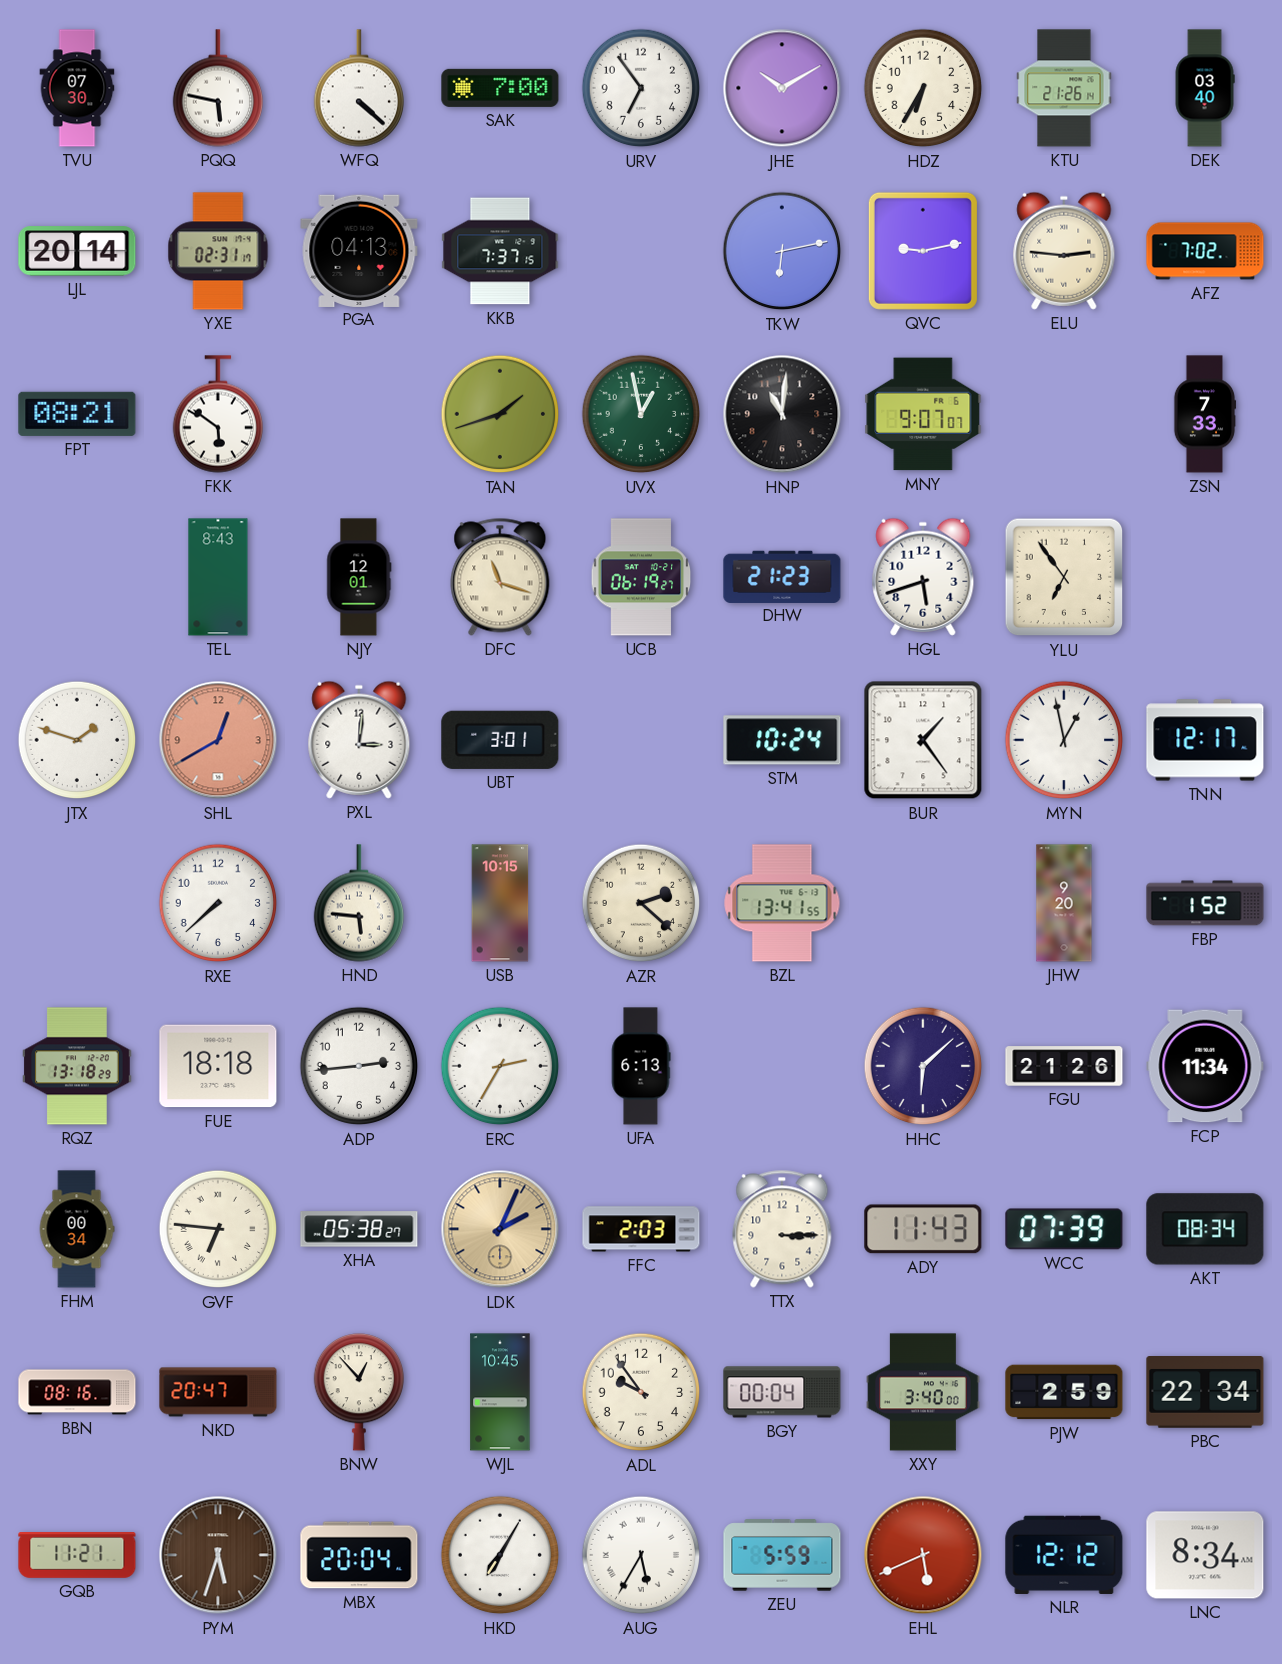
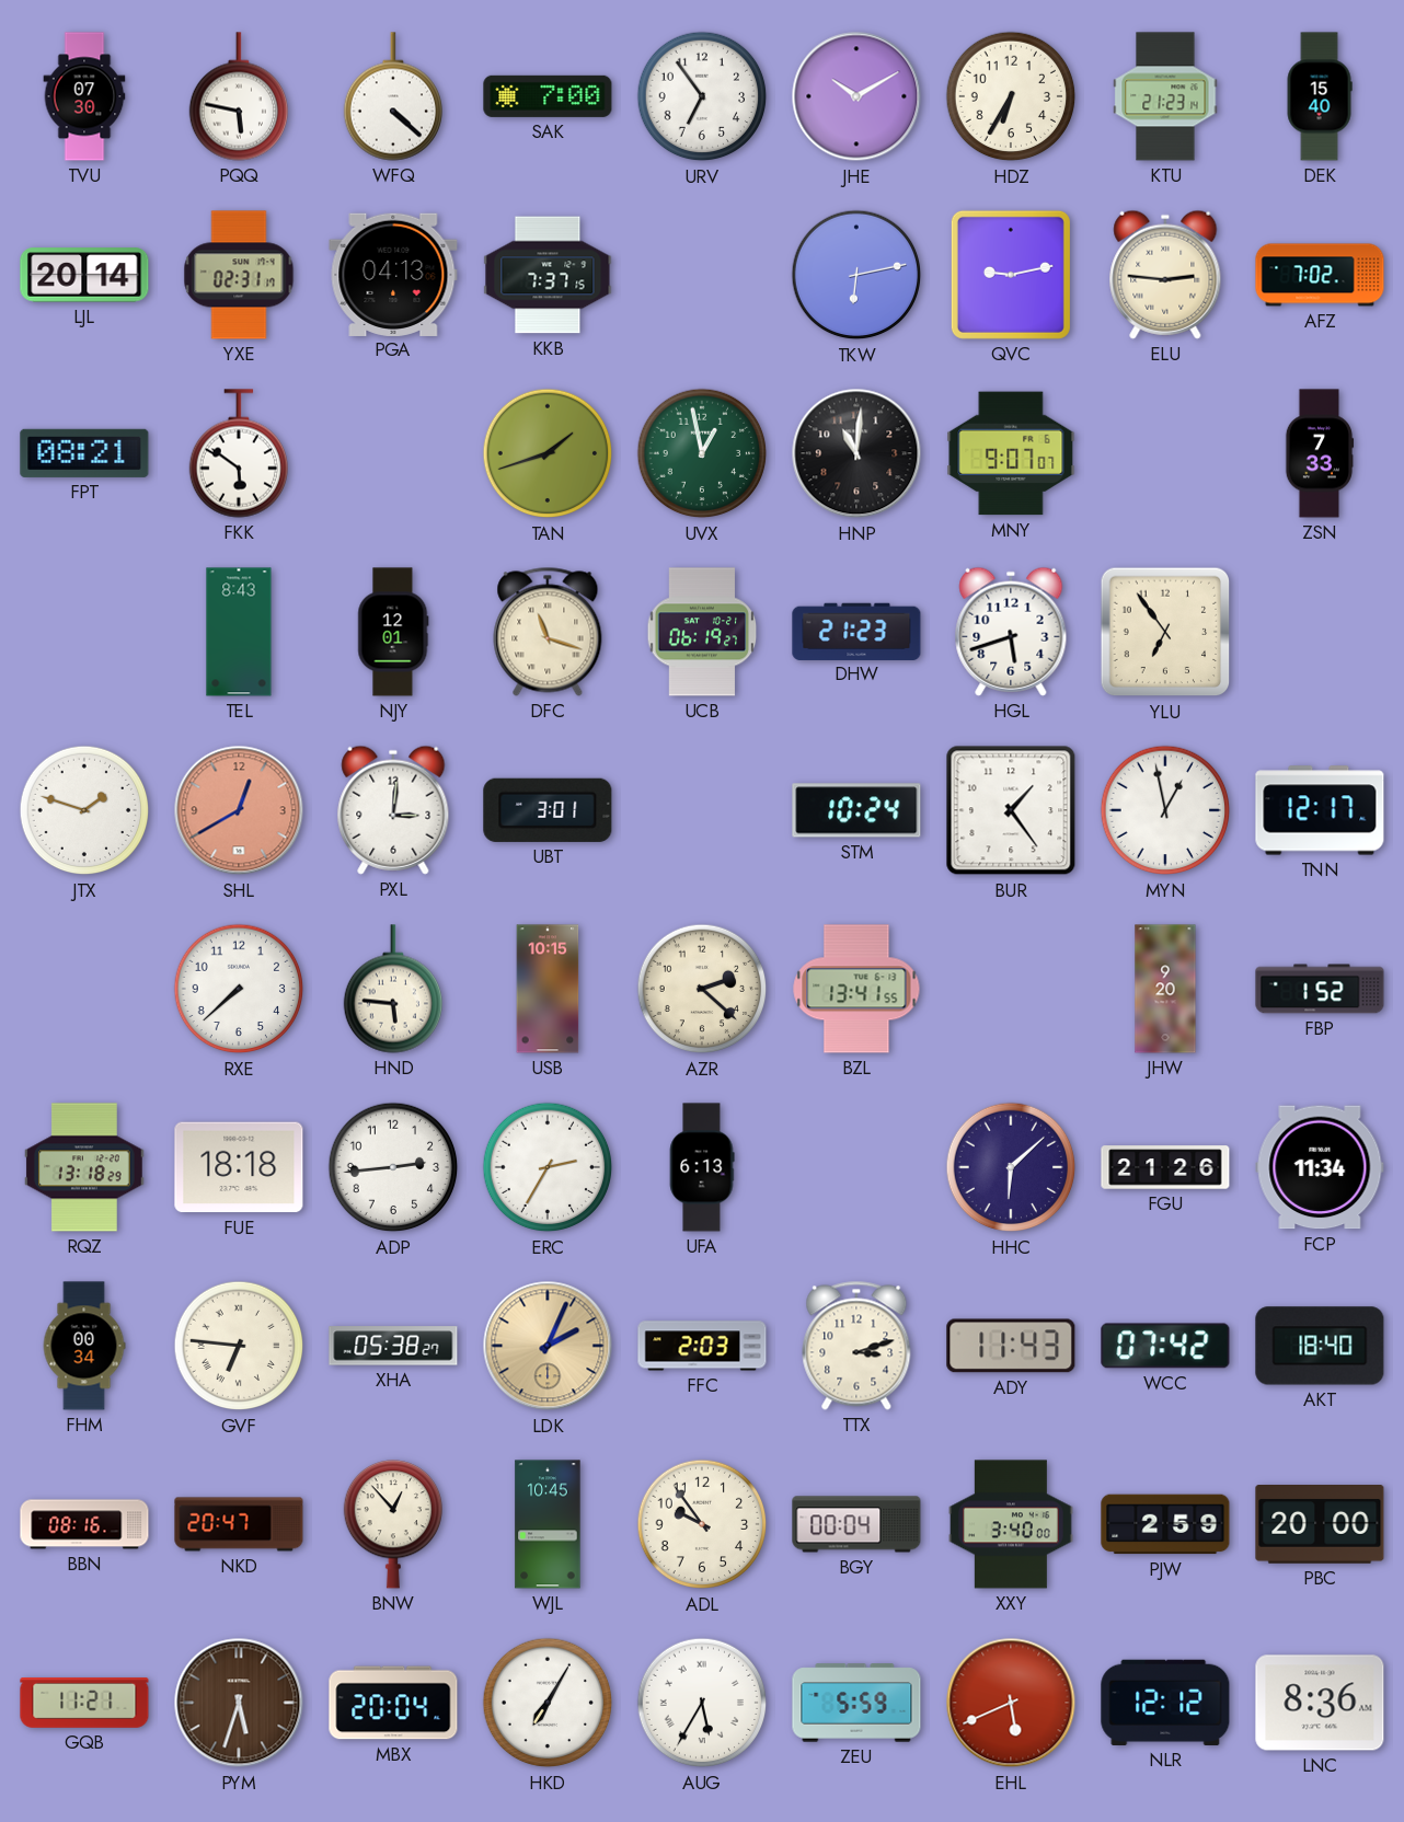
KTU: 21:26 -> 21:23 (1165, 96)
DEK: 03:40 -> 15:40 (1320, 96)
TTX: 3:15 -> 3:12 (856, 1346)
WCC: 07:39 -> 07:42 (1165, 1346)
AKT: 08:34 -> 18:40 (1320, 1346)
PBC: 22:34 -> 20:00 (1320, 1525)
LNC: 8:34 -> 8:36 (1320, 1703)
